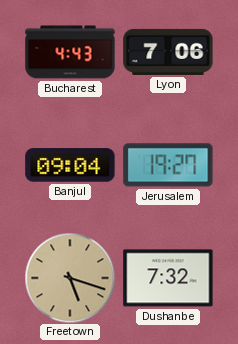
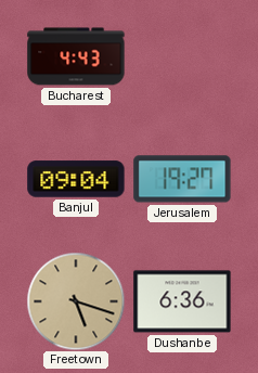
Lyon: 7:06 -> none (168, 52)
Dushanbe: 7:32 -> 6:36 (182, 301)
